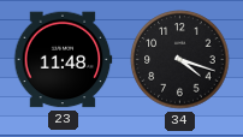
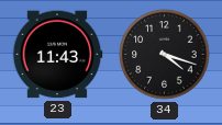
23: 11:48 -> 11:43 (57, 55)
